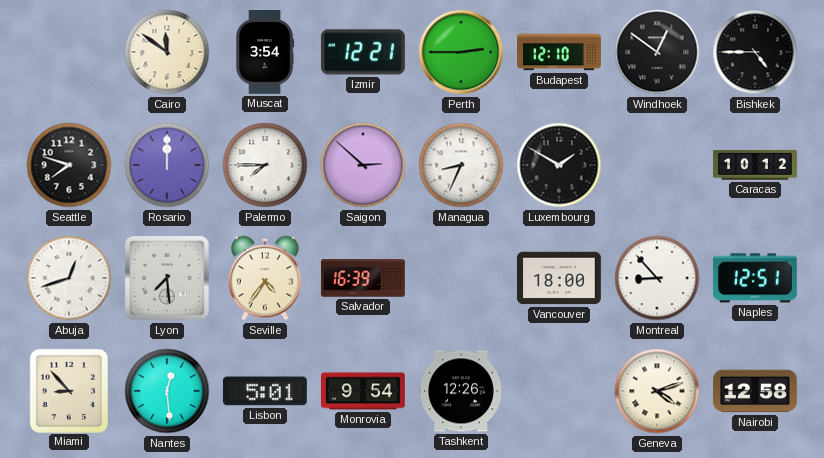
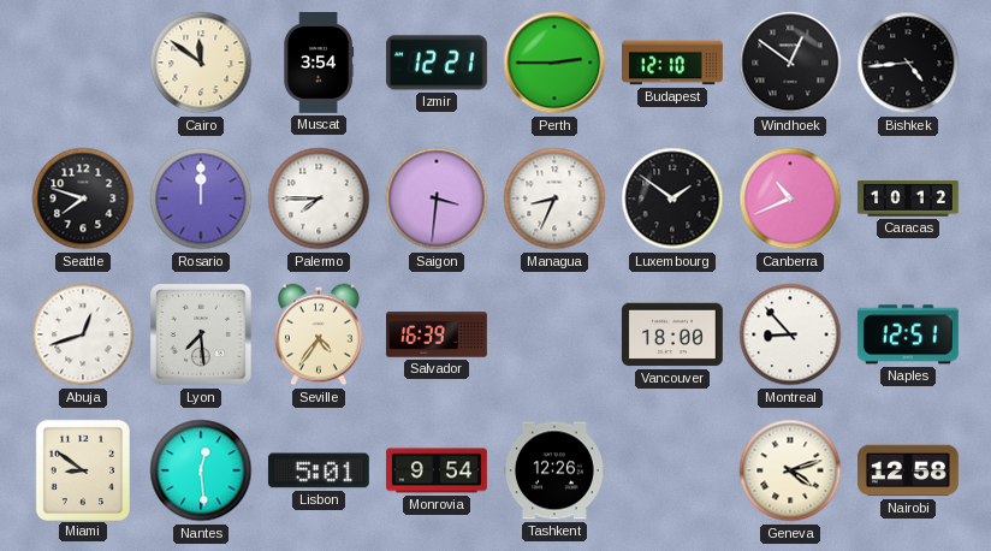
Bishkek: 4:45 -> 4:44 (908, 63)
Saigon: 2:52 -> 3:31 (437, 199)
Luxembourg: 1:50 -> 1:51 (672, 199)
Canberra: none -> 10:41 (790, 199)
Miami: 8:53 -> 8:51 (82, 469)
